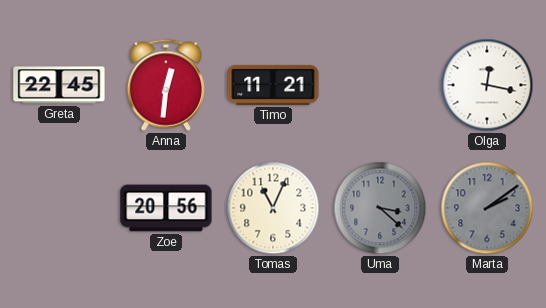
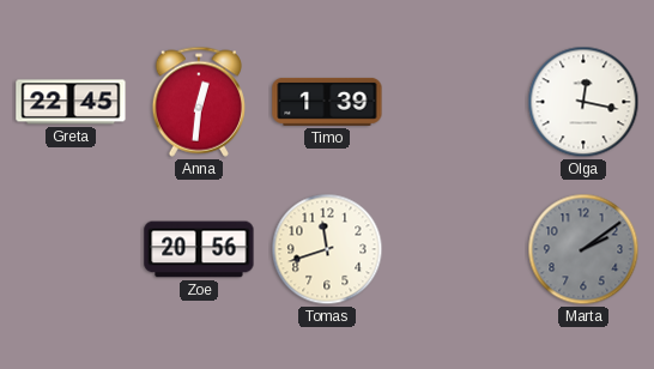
Timo: 11:21 -> 1:39 (327, 102)
Tomas: 11:04 -> 11:42 (327, 249)
Uma: 3:22 -> none (380, 208)
